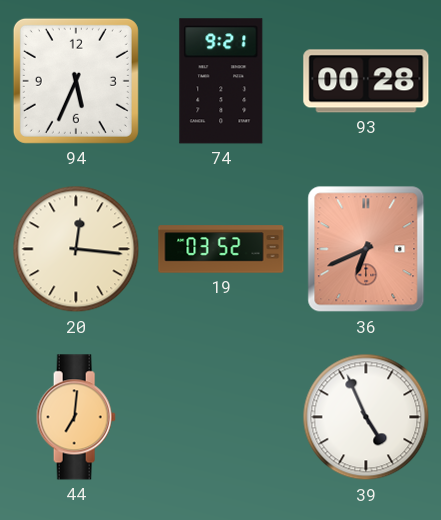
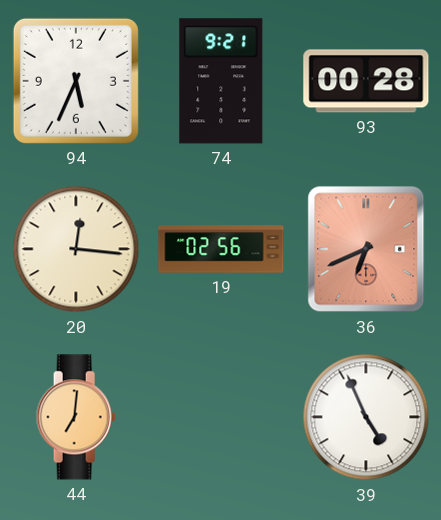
19: 03:52 -> 02:56 (221, 249)
